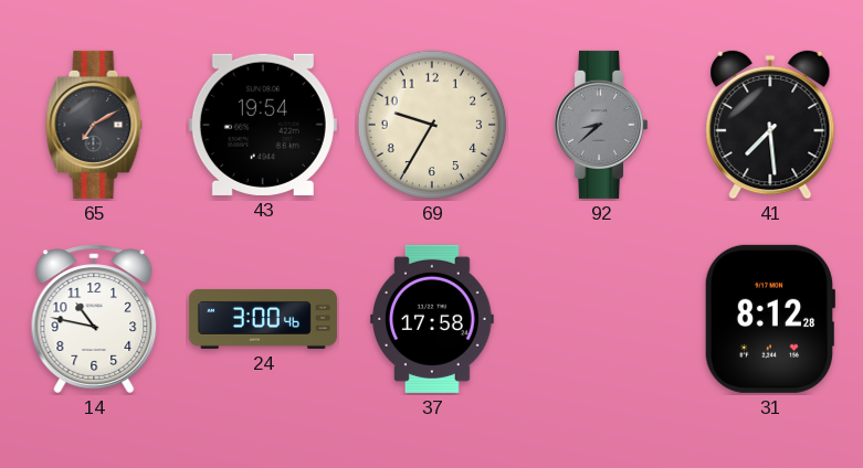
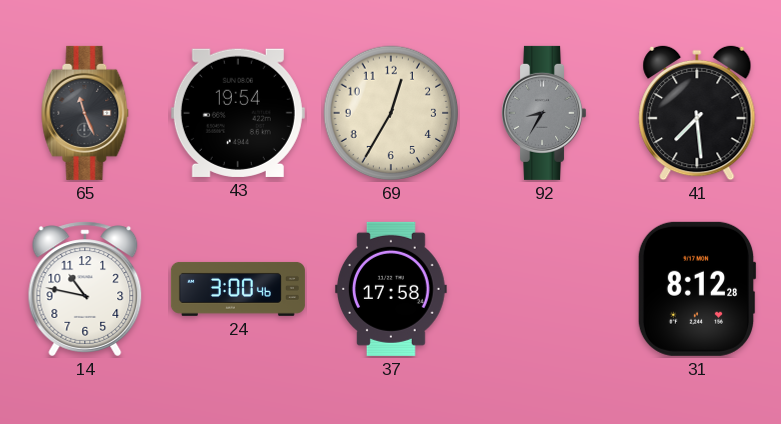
65: 7:10 -> 11:26 (85, 113)
69: 9:35 -> 12:35 (391, 113)
92: 8:38 -> 8:35 (544, 113)
